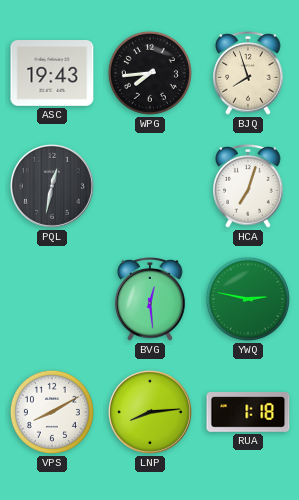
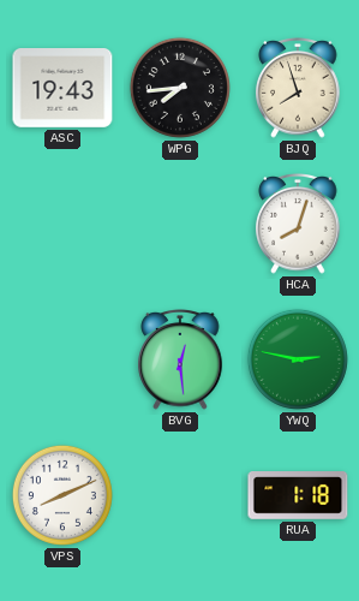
PQL: 12:32 -> none (52, 186)
HCA: 7:03 -> 8:03 (298, 225)
VPS: 8:10 -> 8:11 (62, 495)
LNP: 8:14 -> none (150, 412)
